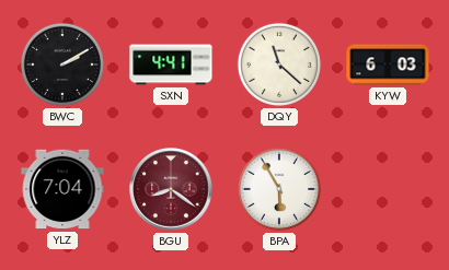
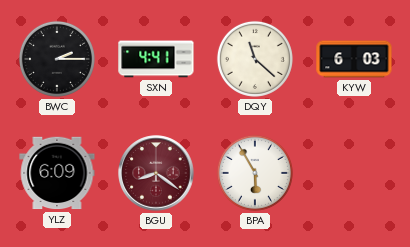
BWC: 2:10 -> 2:15 (57, 59)
YLZ: 7:04 -> 6:09 (57, 173)
